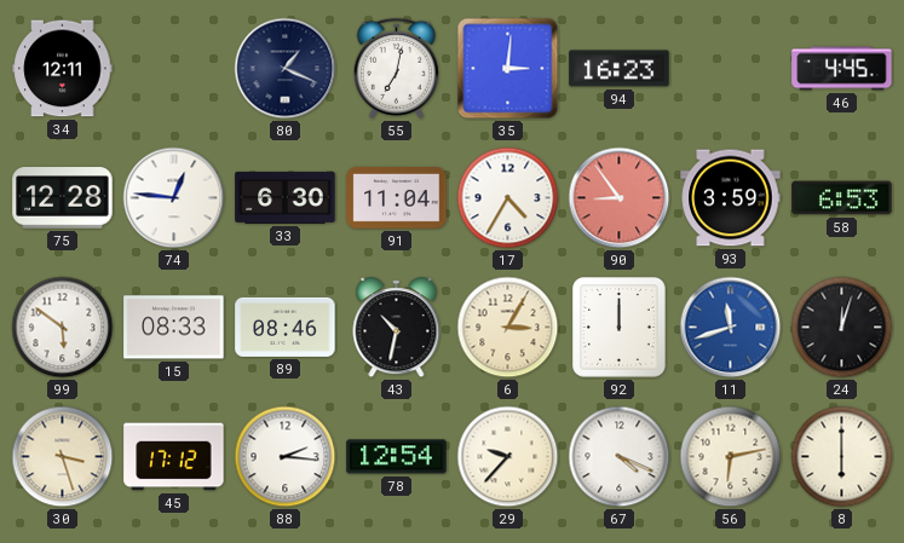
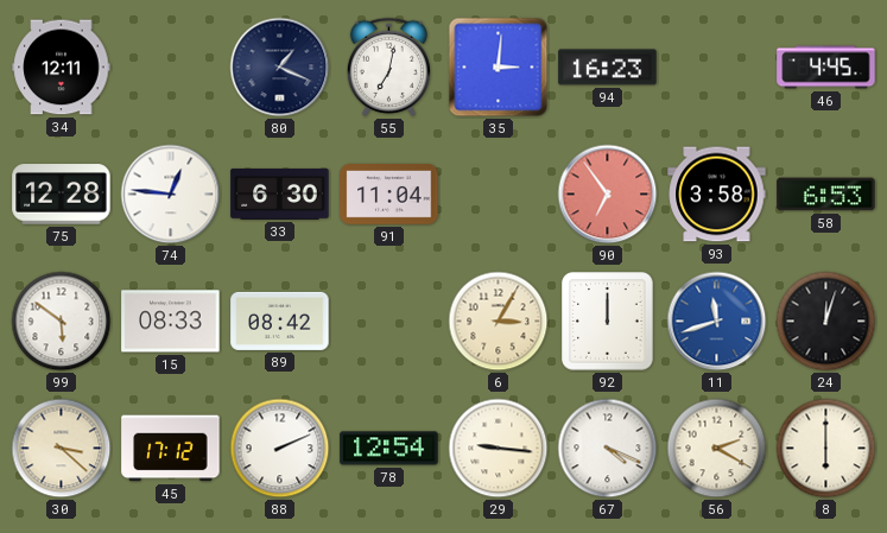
17: 4:35 -> none (508, 198)
90: 8:54 -> 6:54 (608, 195)
93: 3:59 -> 3:58 (717, 195)
89: 08:46 -> 08:42 (280, 321)
43: 10:32 -> none (397, 328)
30: 3:27 -> 3:22 (62, 449)
88: 2:16 -> 2:11 (280, 449)
29: 9:37 -> 9:16 (499, 449)
56: 6:13 -> 2:20 (717, 449)
